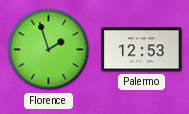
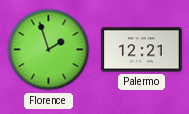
Palermo: 12:53 -> 12:21 (142, 50)
